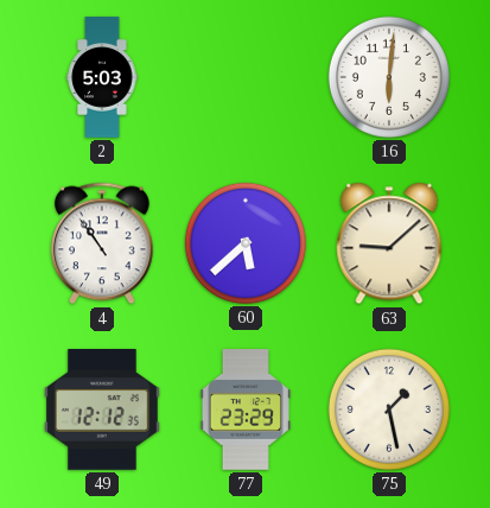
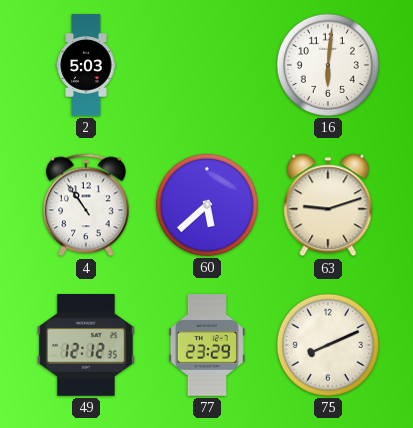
63: 9:08 -> 9:12 (328, 205)
75: 1:28 -> 8:11 (328, 345)
